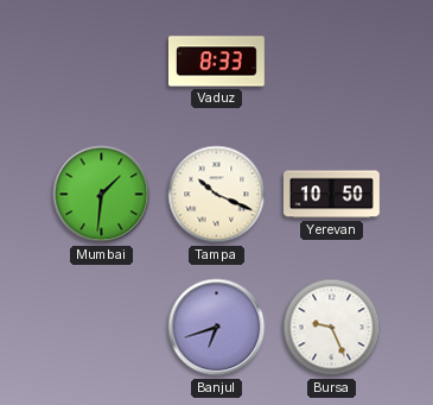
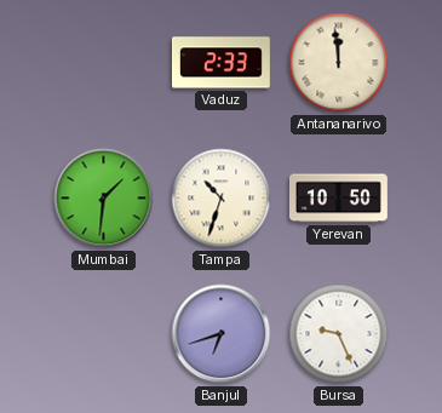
Vaduz: 8:33 -> 2:33 (222, 63)
Antananarivo: none -> 11:59 (339, 63)
Tampa: 10:19 -> 10:33 (222, 199)
